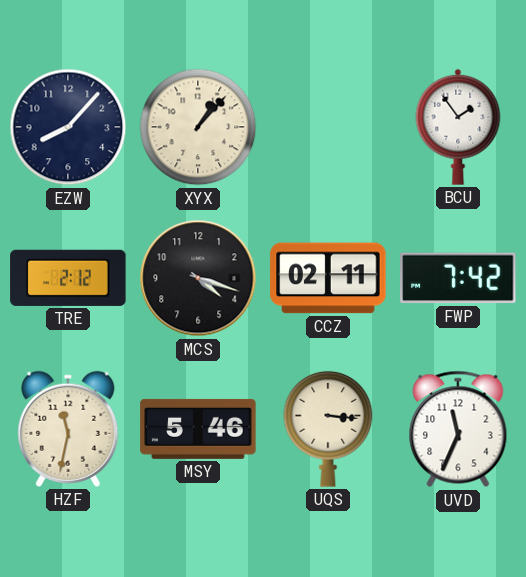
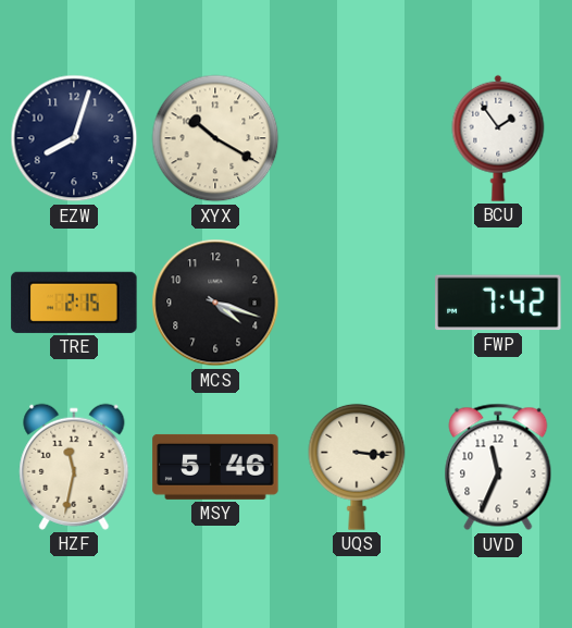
EZW: 8:07 -> 8:03 (74, 138)
XYX: 1:07 -> 10:20 (215, 138)
TRE: 2:12 -> 2:15 (74, 303)
CCZ: 02:11 -> none (328, 278)
